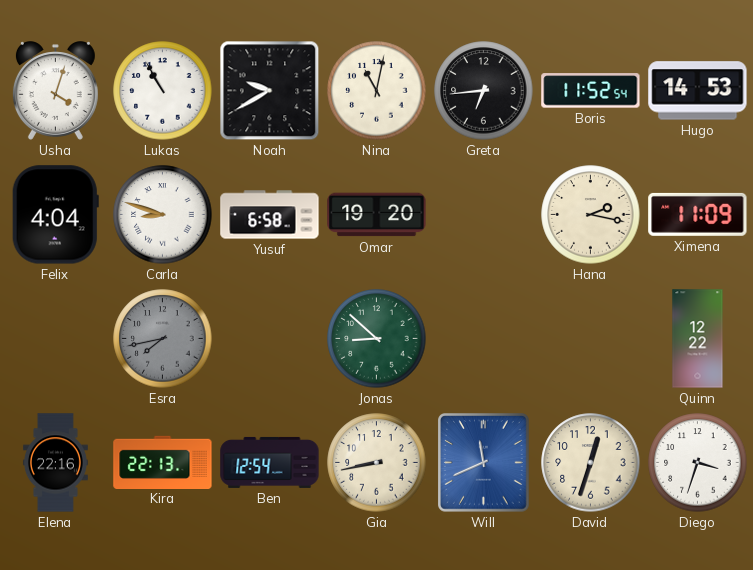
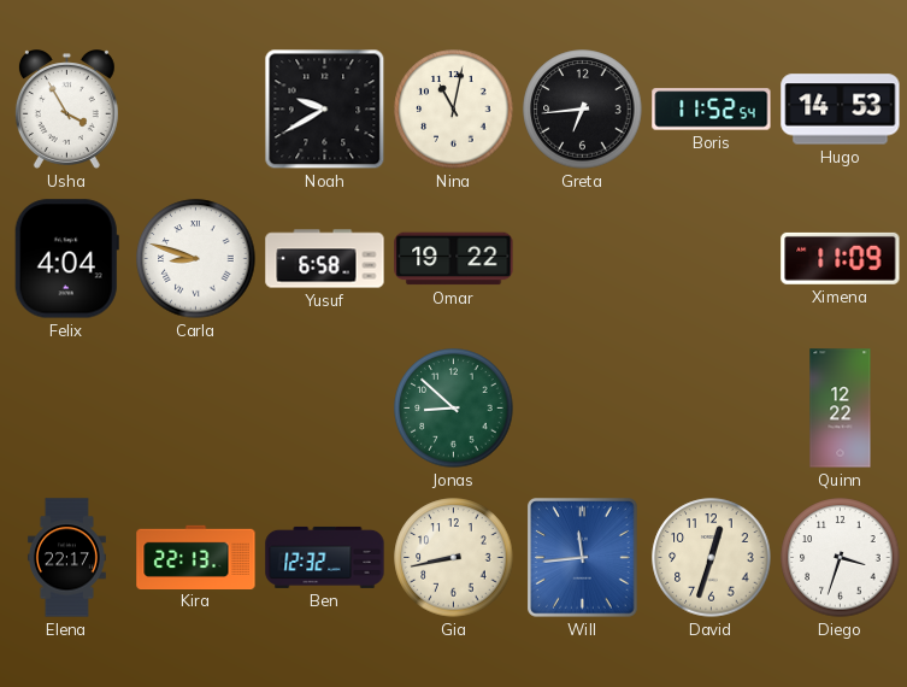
Usha: 4:03 -> 3:55 (66, 110)
Lukas: 10:55 -> none (163, 91)
Omar: 19:20 -> 19:22 (454, 259)
Hana: 2:17 -> none (591, 215)
Esra: 7:43 -> none (163, 339)
Elena: 22:16 -> 22:17 (66, 558)
Ben: 12:54 -> 12:32 (325, 557)
Will: 11:41 -> 11:44 (583, 558)
